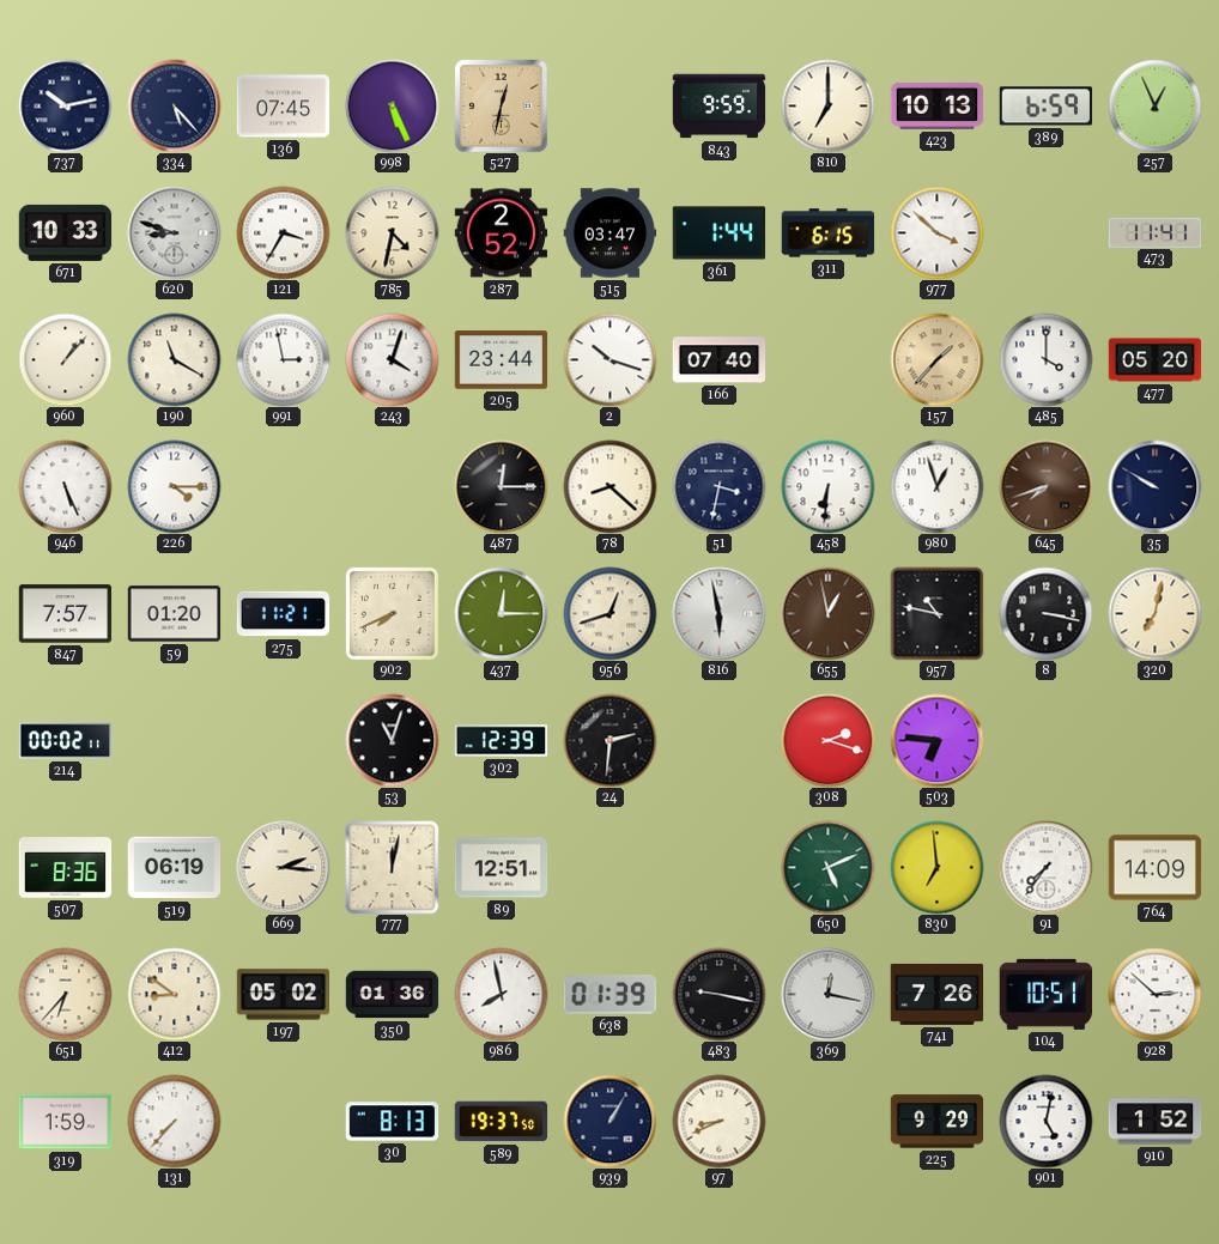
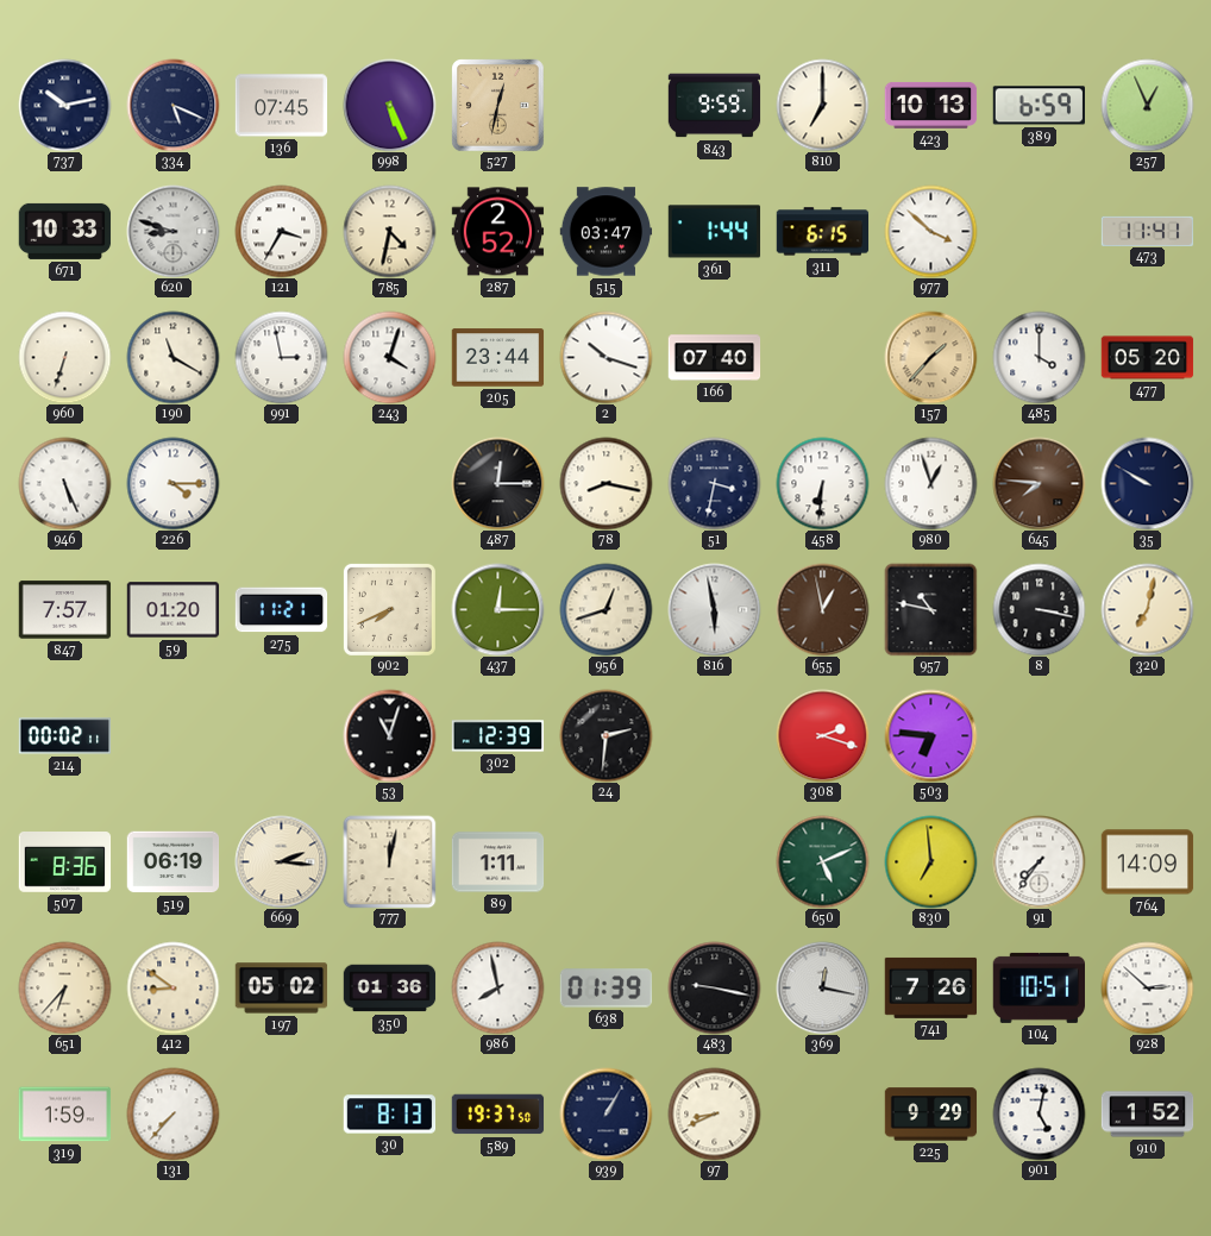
334: 5:23 -> 5:19 (172, 105)
960: 1:07 -> 6:33 (64, 357)
78: 8:22 -> 8:17 (605, 483)
645: 7:42 -> 7:46 (1039, 483)
89: 12:51 -> 1:11 (497, 862)
